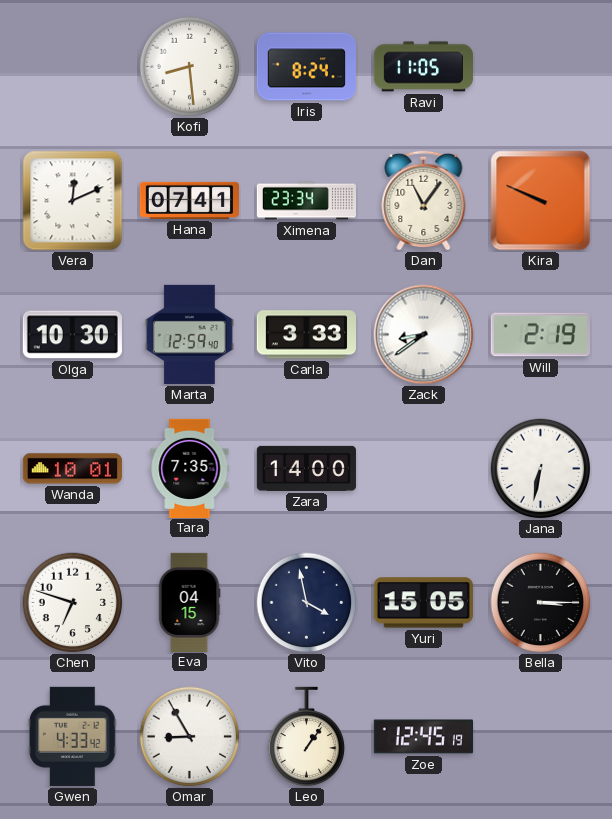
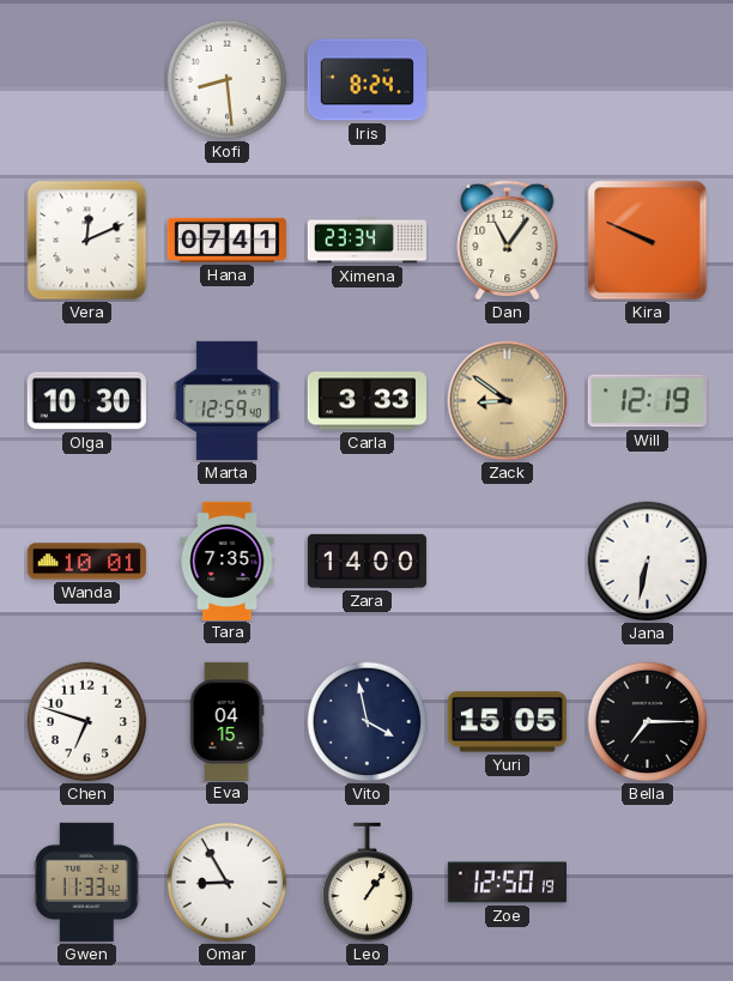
Ravi: 11:05 -> none (423, 67)
Zack: 8:39 -> 8:51 (508, 401)
Zack dial: white -> champagne (508, 401)
Will: 2:19 -> 12:19 (647, 401)
Bella: 3:15 -> 7:15 (648, 722)
Gwen: 4:33 -> 11:33 (86, 882)
Zoe: 12:45 -> 12:50 (507, 883)
